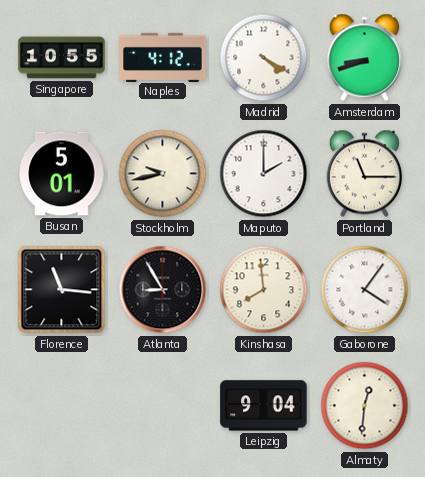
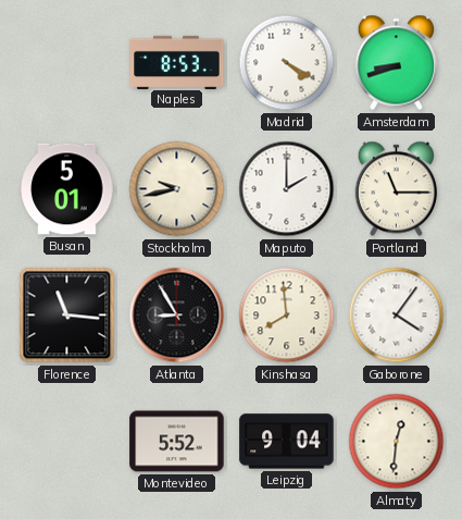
Singapore: 10:55 -> none (62, 58)
Naples: 4:12 -> 8:53 (177, 62)
Montevideo: none -> 5:52 (177, 442)
